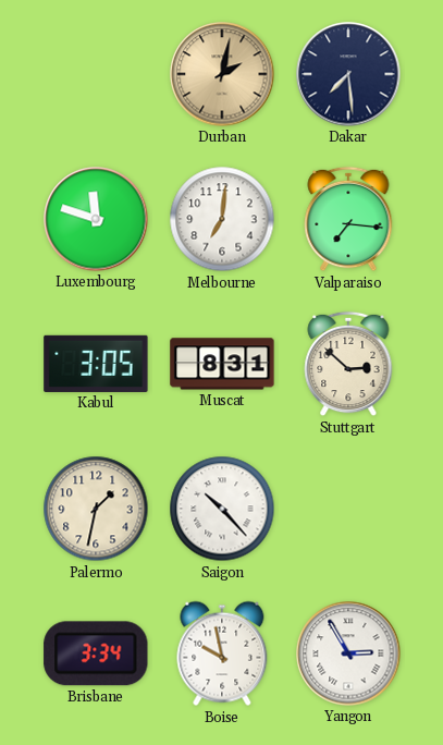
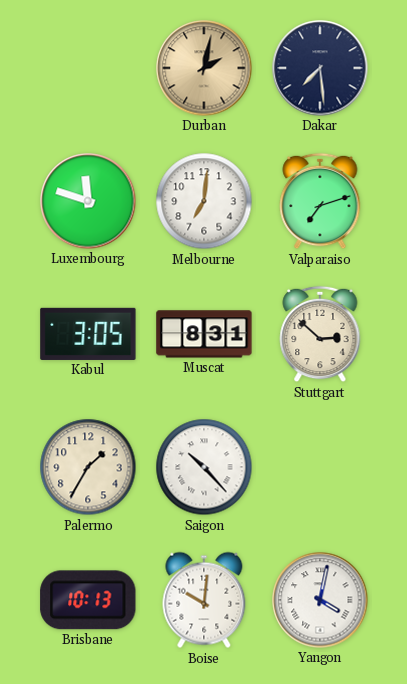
Valparaiso: 7:16 -> 7:12 (320, 201)
Palermo: 1:32 -> 1:35 (88, 467)
Brisbane: 3:34 -> 10:13 (88, 600)
Boise: 9:58 -> 10:01 (204, 600)
Yangon: 2:55 -> 4:02 (320, 600)
